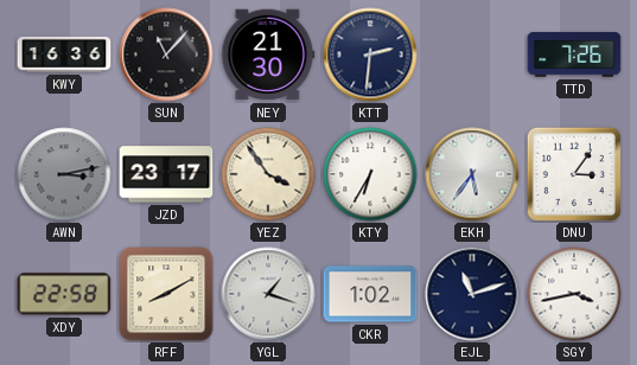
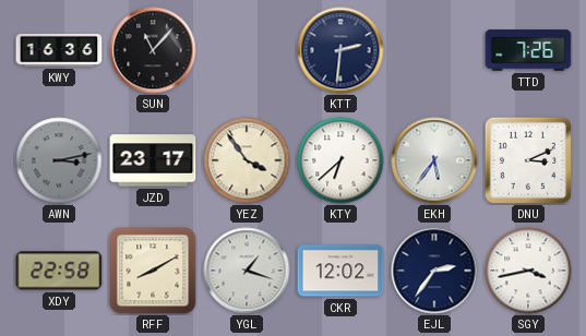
NEY: 21:30 -> none (268, 55)
KTY: 6:35 -> 6:38 (340, 160)
DNU: 3:06 -> 3:11 (528, 160)
CKR: 1:02 -> 12:02 (340, 271)
EJL: 11:12 -> 2:36 (434, 271)
